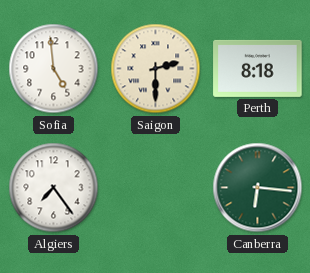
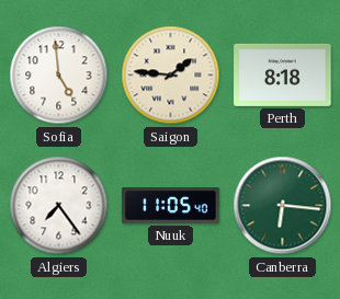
Saigon: 2:30 -> 1:46 (171, 76)
Nuuk: none -> 11:05 (171, 206)
